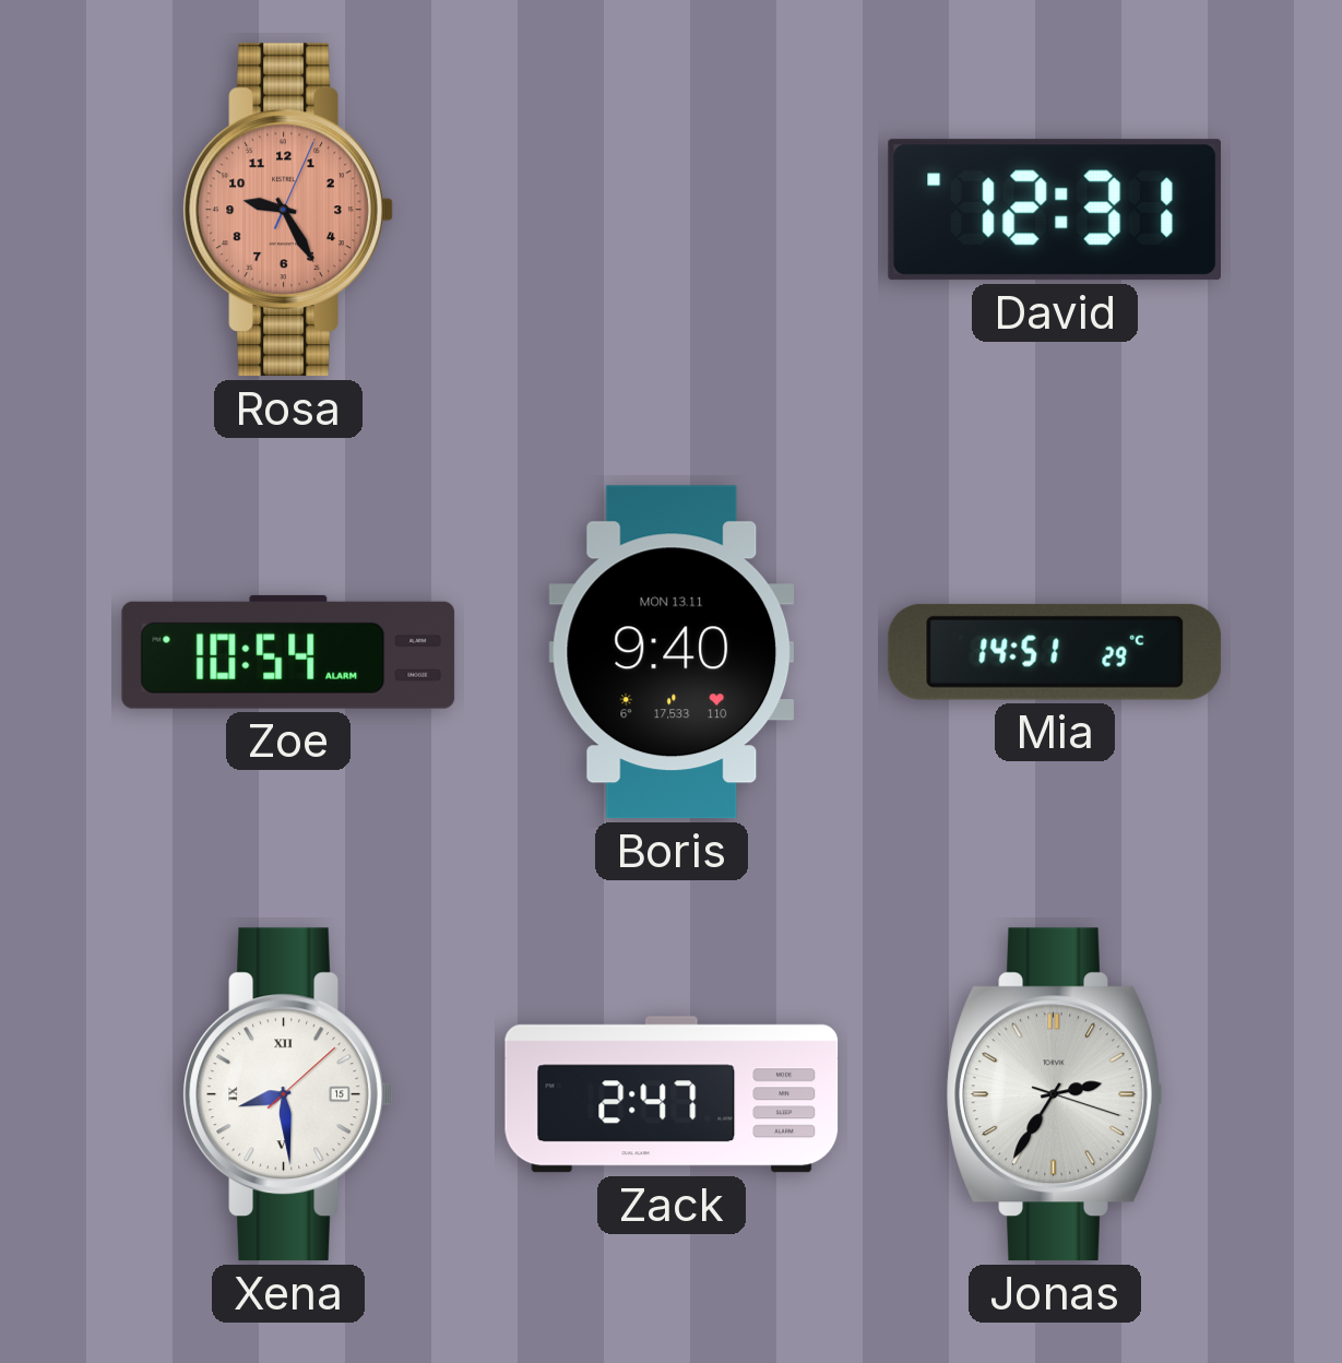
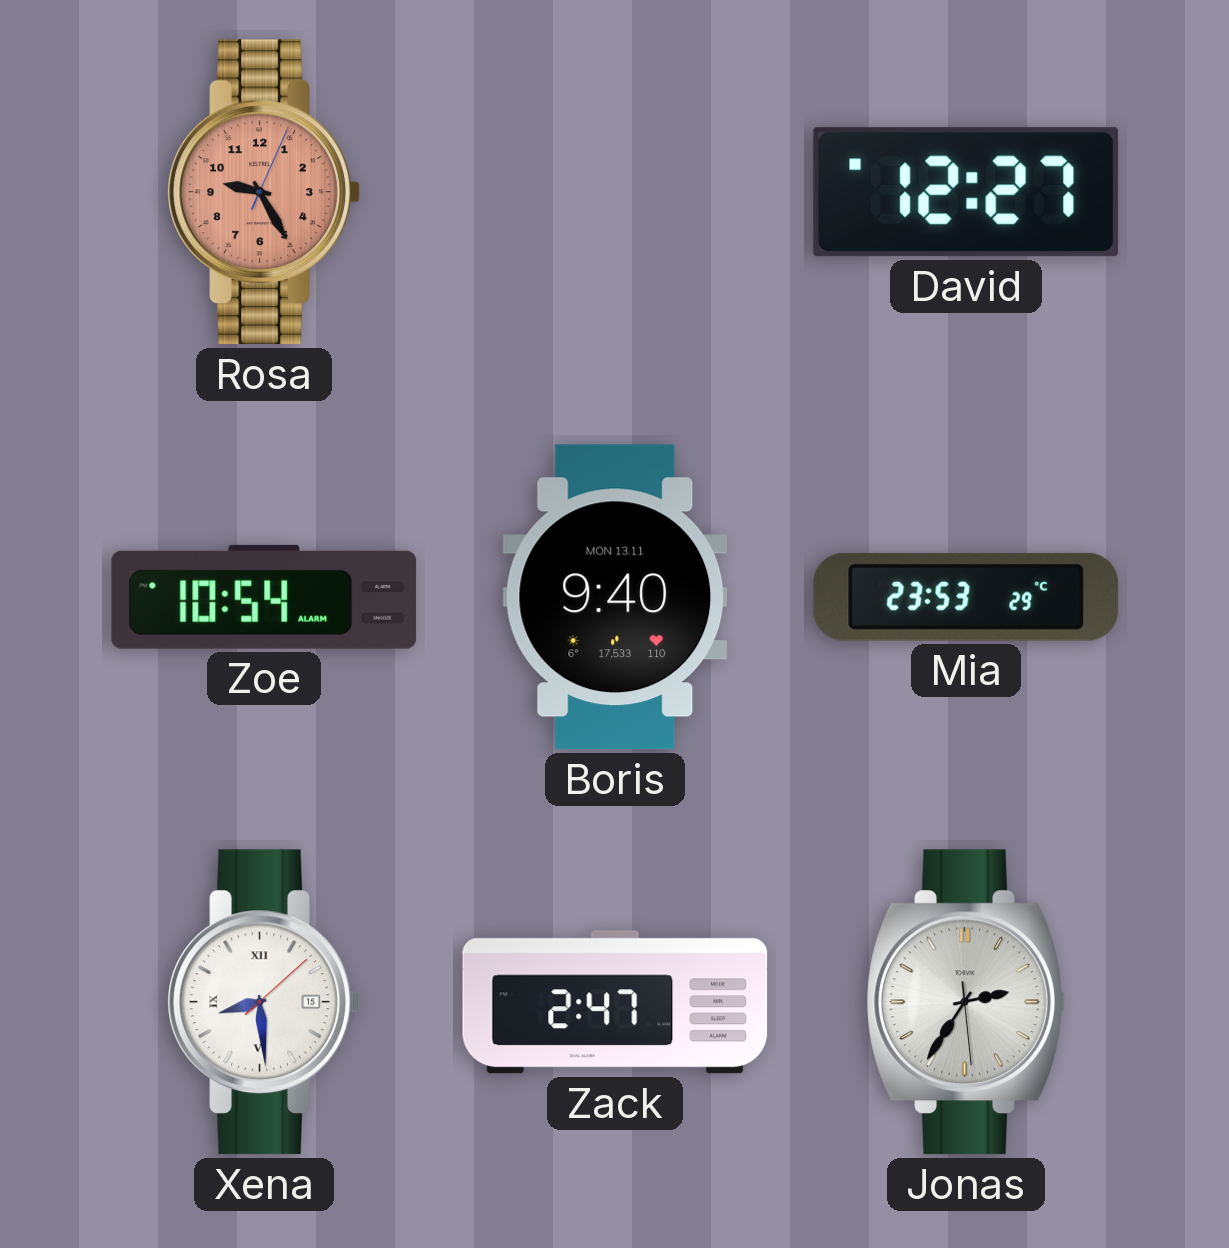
David: 12:31 -> 12:27 (965, 192)
Mia: 14:51 -> 23:53 (966, 597)
Jonas: 2:35:18 -> 2:35:29 (966, 1002)
